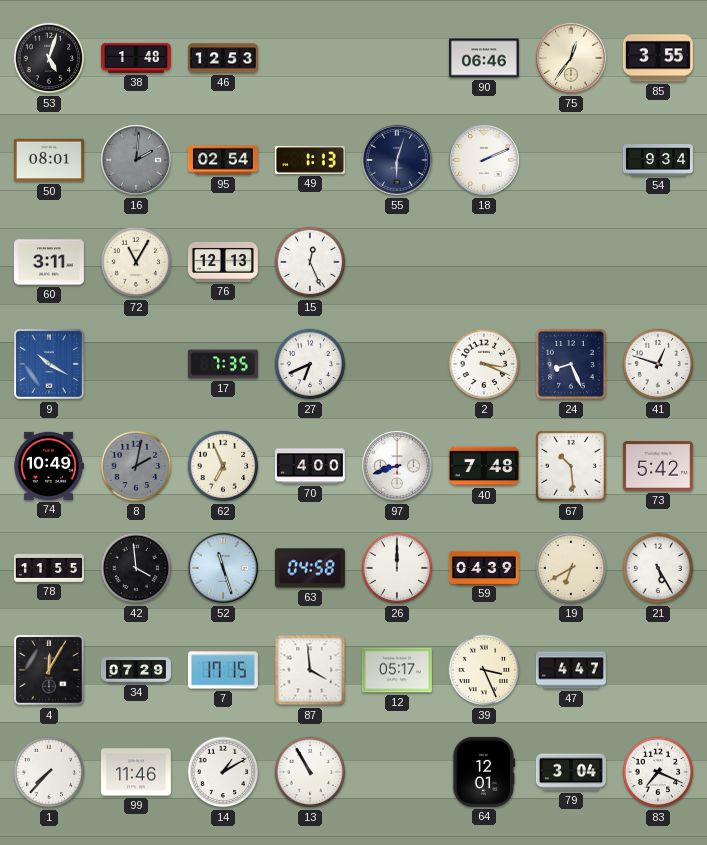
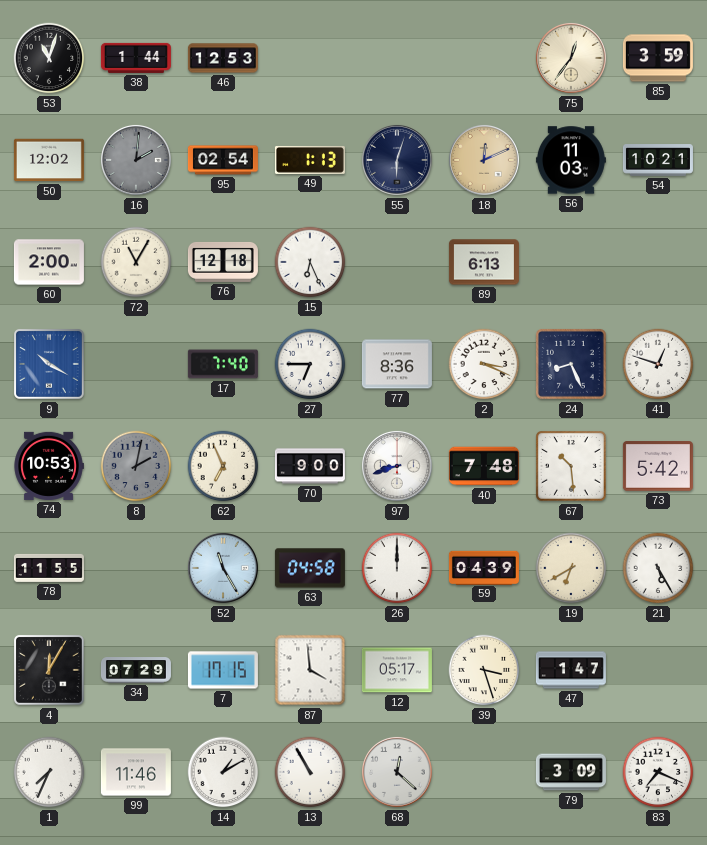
53: 5:03 -> 11:03 (49, 58)
38: 1:48 -> 1:44 (136, 58)
90: 06:46 -> none (484, 58)
85: 3:55 -> 3:59 (658, 58)
50: 08:01 -> 12:02 (49, 160)
18: 2:11 -> 12:11 (484, 160)
18 dial: white -> champagne (484, 160)
56: none -> 11:03 (571, 160)
54: 9:34 -> 10:21 (658, 160)
60: 3:11 -> 2:00 (49, 262)
76: 12:13 -> 12:18 (223, 262)
15: 12:26 -> 6:26 (310, 262)
89: none -> 6:13 (484, 262)
17: 7:35 -> 7:40 (223, 364)
27: 6:41 -> 6:45 (310, 364)
77: none -> 8:36 (397, 364)
74: 10:49 -> 10:53 (49, 466)
70: 4:00 -> 9:00 (310, 466)
42: 3:59 -> none (136, 568)
52: 11:27 -> 11:25 (223, 568)
39: 3:26 -> 3:27 (484, 670)
47: 4:47 -> 1:47 (571, 670)
1: 7:37 -> 7:34 (49, 772)
68: none -> 12:22 (397, 772)
64: 12:01 -> none (484, 772)
79: 3:04 -> 3:09 (571, 772)
